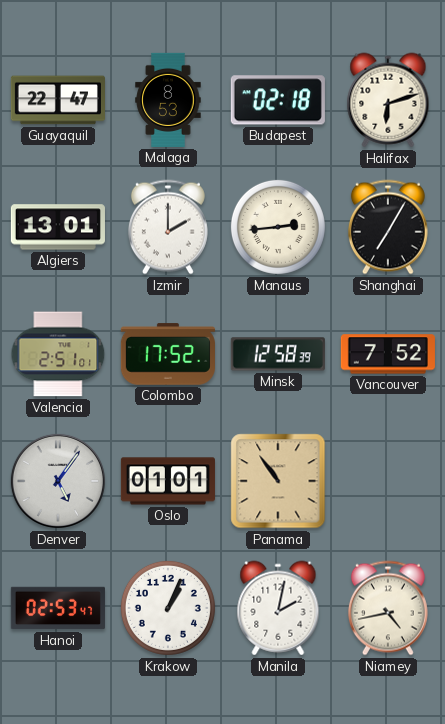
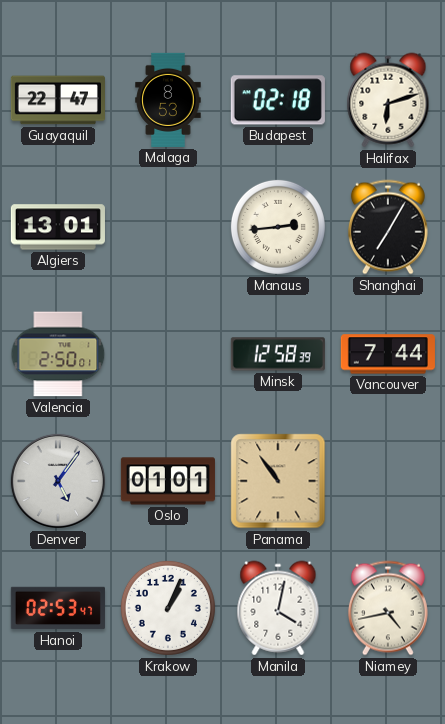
Izmir: 2:00 -> none (168, 227)
Valencia: 2:51 -> 2:50 (58, 354)
Colombo: 17:52 -> none (168, 354)
Vancouver: 7:52 -> 7:44 (388, 354)
Manila: 2:02 -> 4:02 (278, 608)
